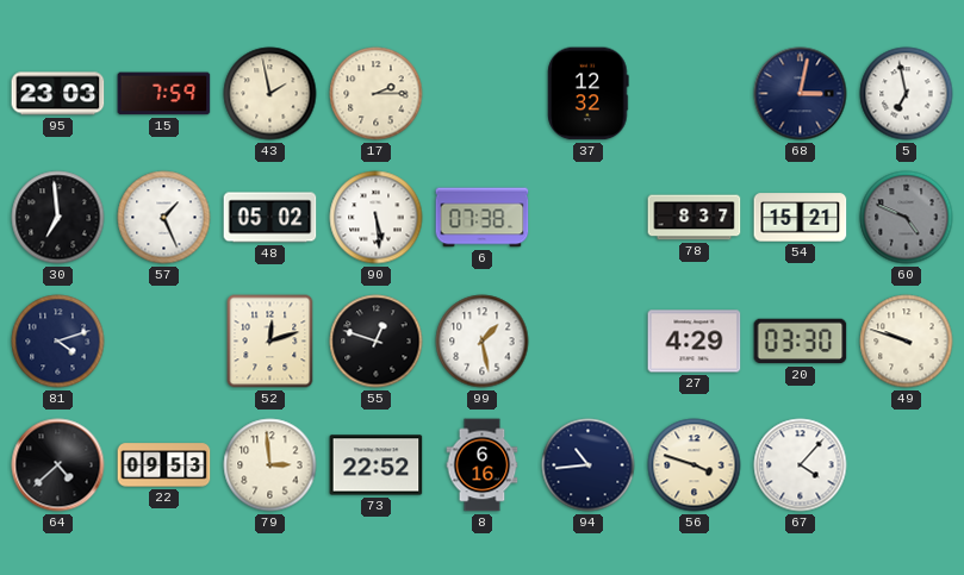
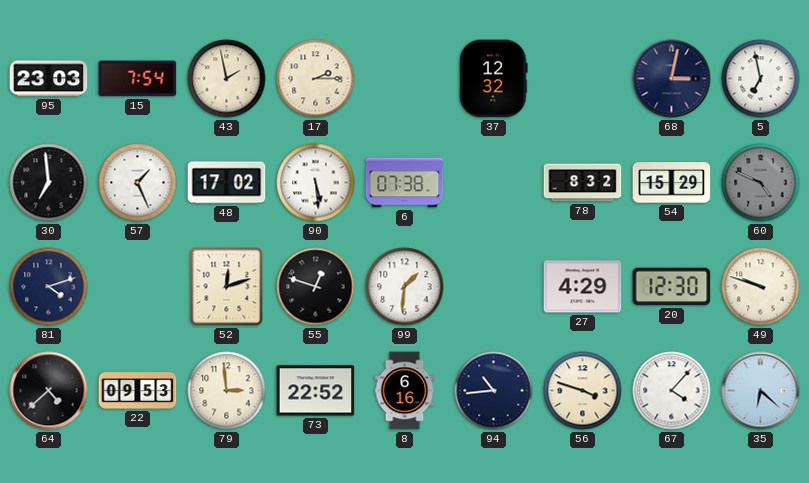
15: 7:59 -> 7:54 (138, 79)
48: 05:02 -> 17:02 (227, 183)
78: 8:37 -> 8:32 (583, 183)
54: 15:21 -> 15:29 (672, 183)
99: 1:28 -> 1:31 (405, 287)
20: 03:30 -> 12:30 (672, 287)
35: none -> 6:22 (761, 391)
